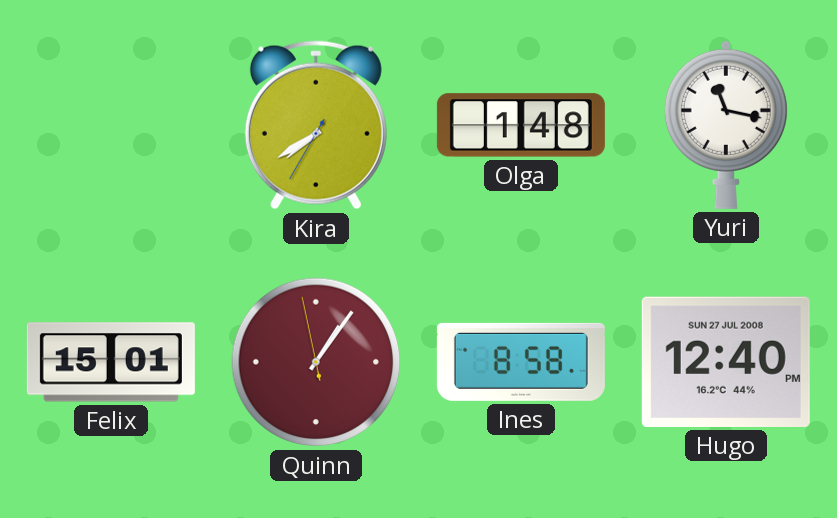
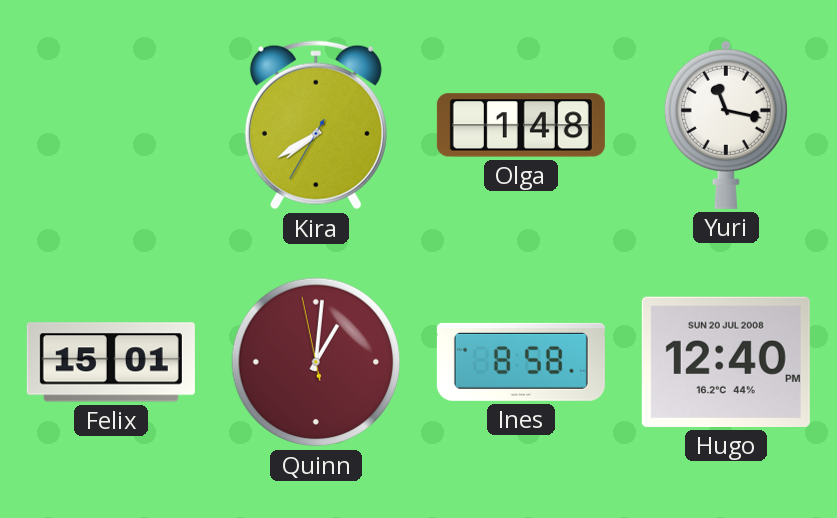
Quinn: 1:05 -> 1:00 (316, 362)
Hugo date: SUN 27 JUL 2008 -> SUN 20 JUL 2008 (726, 362)
